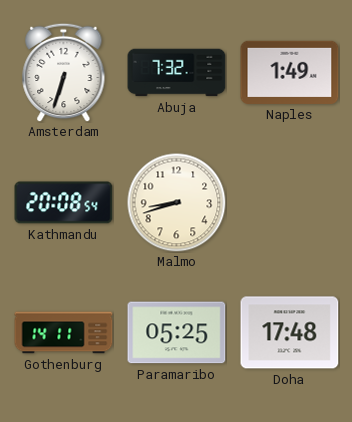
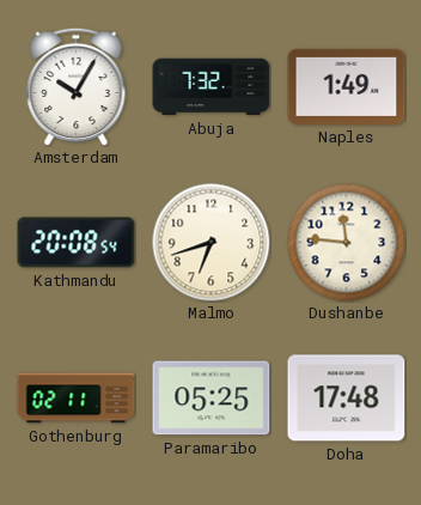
Amsterdam: 6:33 -> 10:05 (77, 86)
Malmo: 8:42 -> 6:42 (212, 243)
Dushanbe: none -> 11:46 (347, 243)
Gothenburg: 14:11 -> 02:11 (77, 398)
